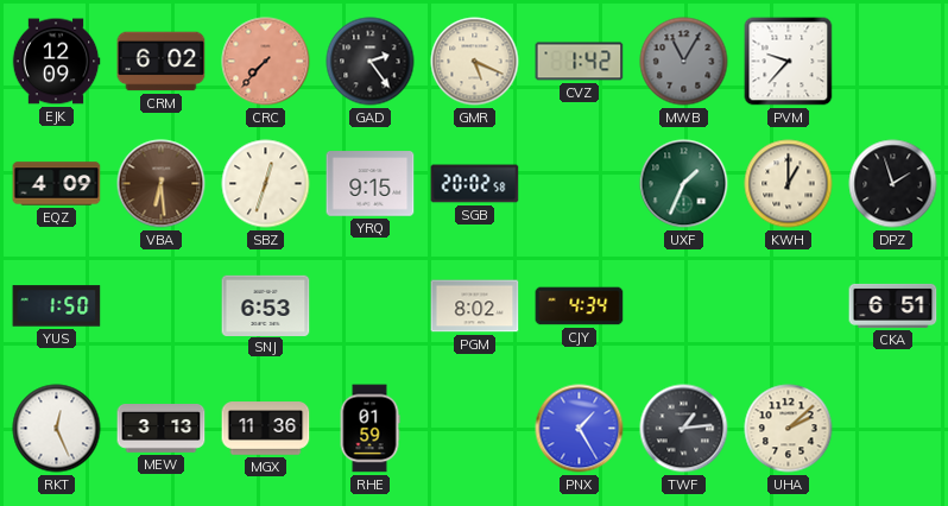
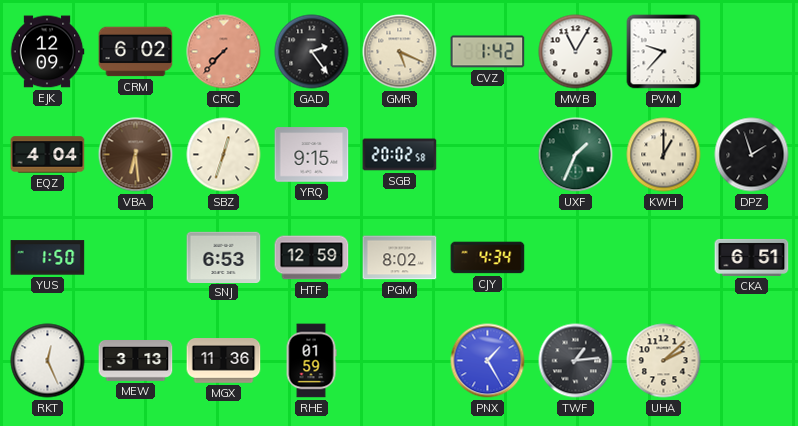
MWB dial: grey -> white (576, 52)
EQZ: 4:09 -> 4:04 (48, 155)
HTF: none -> 12:59 (312, 258)
